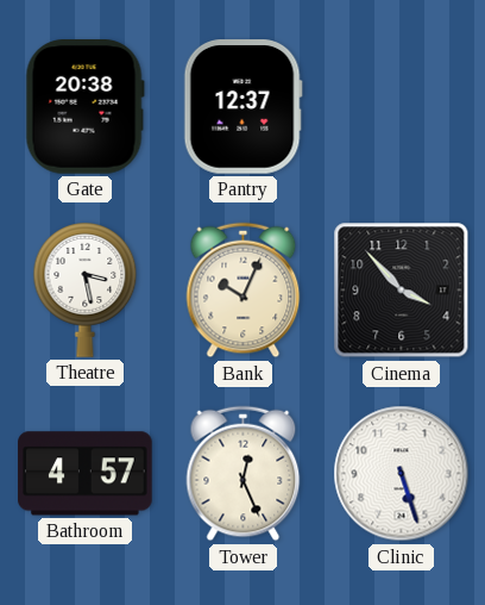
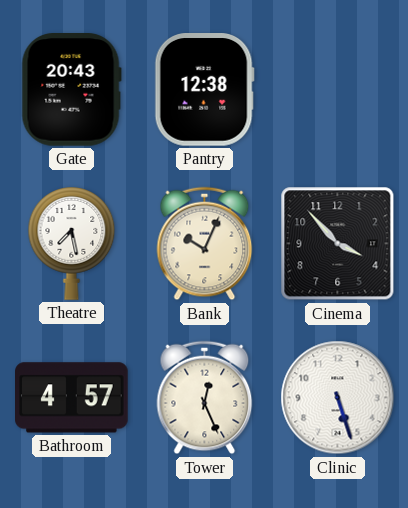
Gate: 20:38 -> 20:43 (71, 90)
Pantry: 12:37 -> 12:38 (204, 90)
Theatre: 3:28 -> 7:28 (72, 244)
